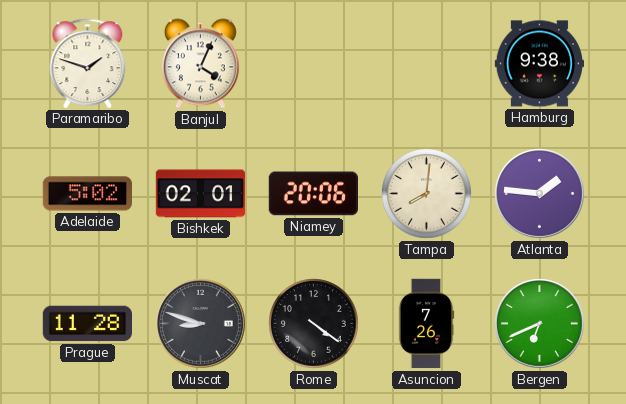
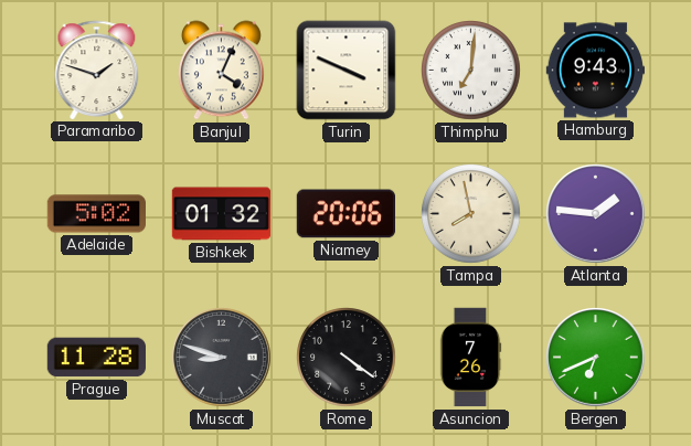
Turin: none -> 3:49 (347, 71)
Thimphu: none -> 7:01 (471, 71)
Hamburg: 9:38 -> 9:43 (595, 71)
Bishkek: 02:01 -> 01:32 (222, 214)
Tampa: 8:01 -> 7:58 (471, 214)
